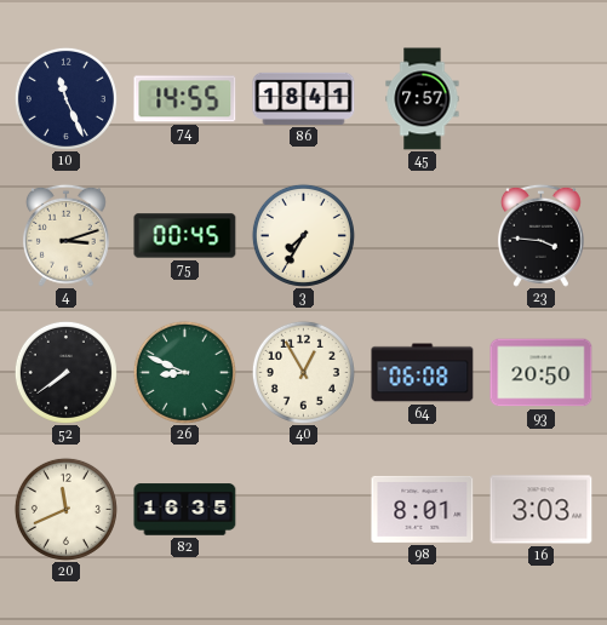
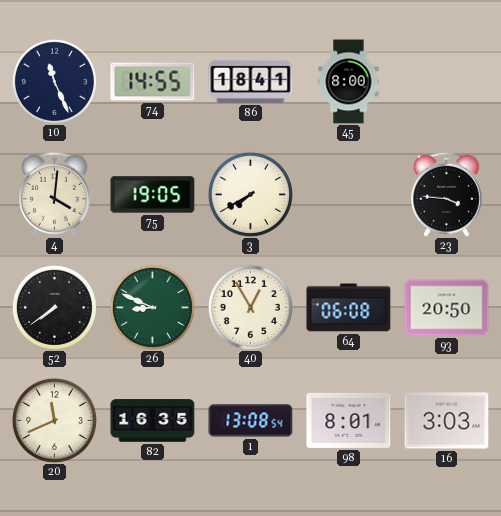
45: 7:57 -> 8:00 (349, 82)
4: 3:12 -> 4:01 (54, 194)
75: 00:45 -> 19:05 (153, 195)
3: 7:35 -> 7:40 (250, 194)
1: none -> 13:08 (251, 421)
